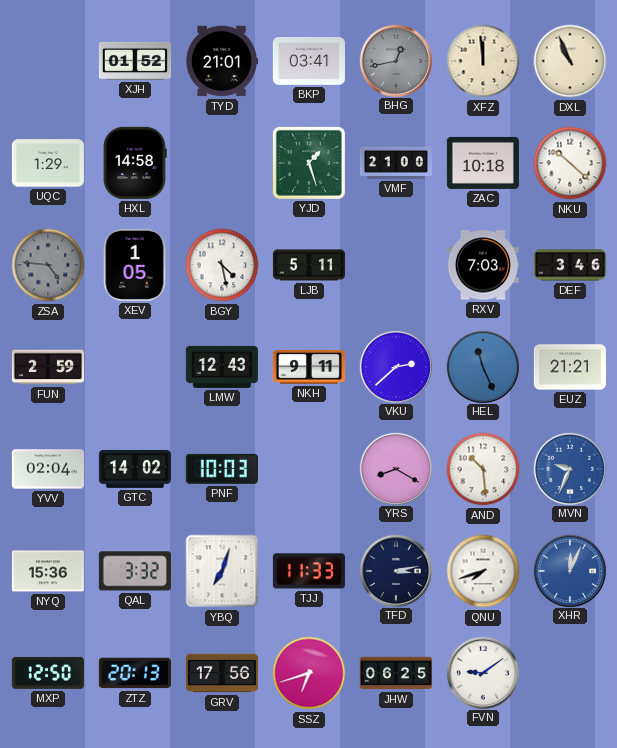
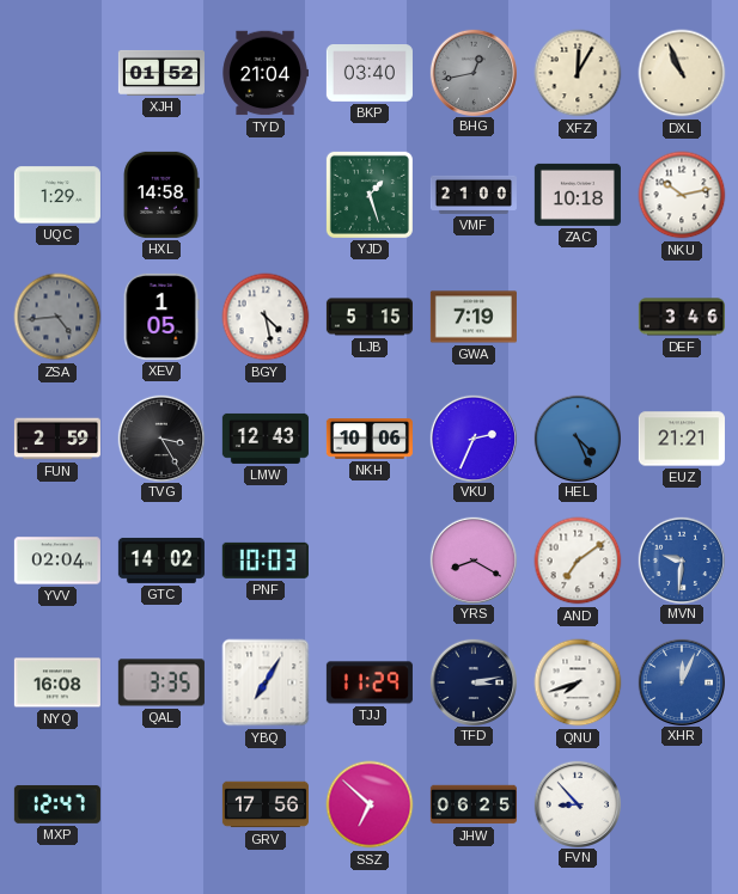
TYD: 21:01 -> 21:04 (266, 73)
BKP: 03:41 -> 03:40 (370, 74)
XFZ: 11:59 -> 12:05 (578, 73)
NKU: 10:22 -> 10:13 (682, 195)
ZSA: 4:46 -> 4:44 (57, 317)
LJB: 5:11 -> 5:15 (370, 317)
GWA: none -> 7:19 (474, 317)
RXV: 7:03 -> none (483, 265)
TVG: none -> 3:25 (160, 437)
NKH: 9:11 -> 10:06 (370, 440)
VKU: 2:38 -> 2:34 (472, 437)
HEL: 11:26 -> 4:26 (577, 437)
AND: 10:29 -> 7:09 (578, 561)
MVN: 9:34 -> 9:31 (681, 559)
NYQ: 15:36 -> 16:08 (57, 682)
QAL: 3:32 -> 3:35 (161, 682)
YBQ: 7:03 -> 7:05 (266, 682)
TJJ: 11:33 -> 11:29 (370, 682)
MXP: 12:50 -> 12:47 (57, 804)
ZTZ: 20:13 -> none (135, 673)
SSZ: 6:42 -> 6:52 (370, 804)
FVN: 9:09 -> 8:53 (577, 803)
